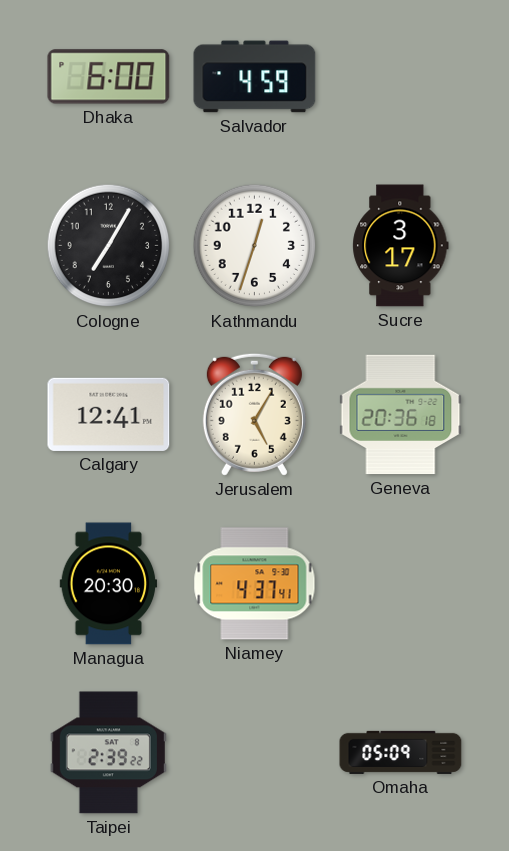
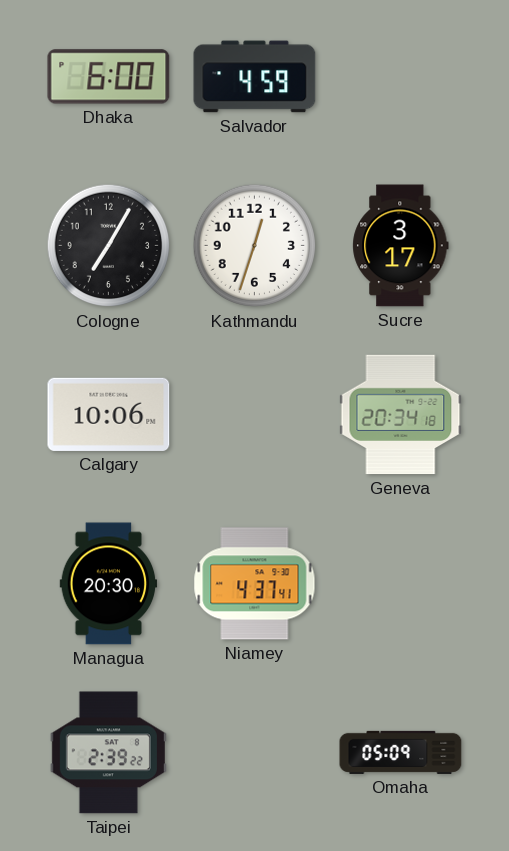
Calgary: 12:41 -> 10:06 (109, 414)
Jerusalem: 5:05 -> none (254, 414)
Geneva: 20:36 -> 20:34 (401, 415)
